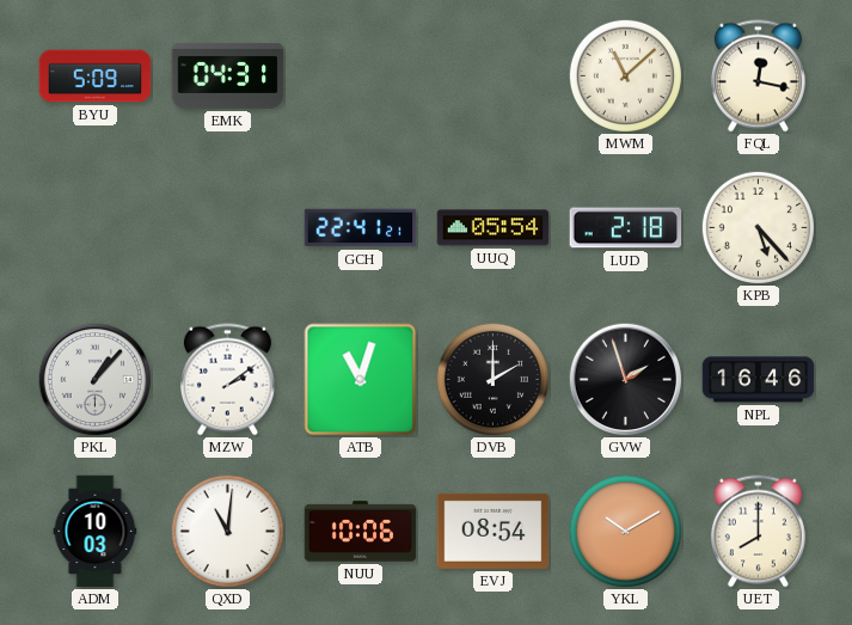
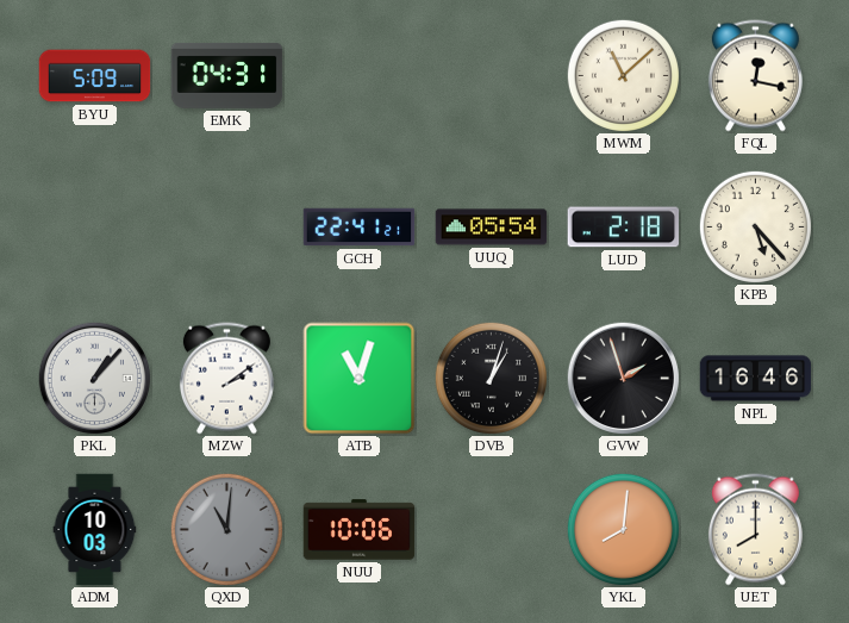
DVB: 2:00 -> 1:03 (491, 378)
QXD dial: white -> grey (226, 529)
EVJ: 08:54 -> none (494, 531)
YKL: 10:10 -> 8:01 (623, 529)
